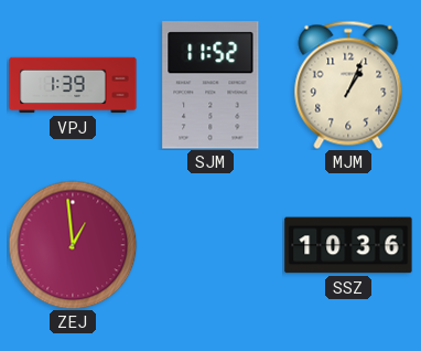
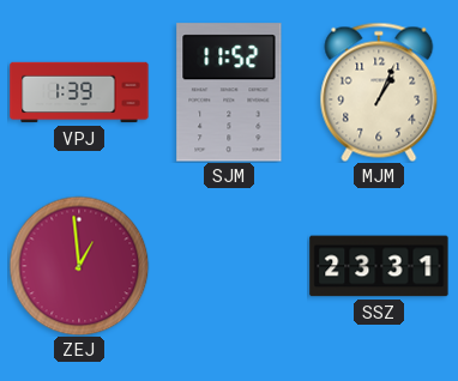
SSZ: 10:36 -> 23:31 (379, 266)
